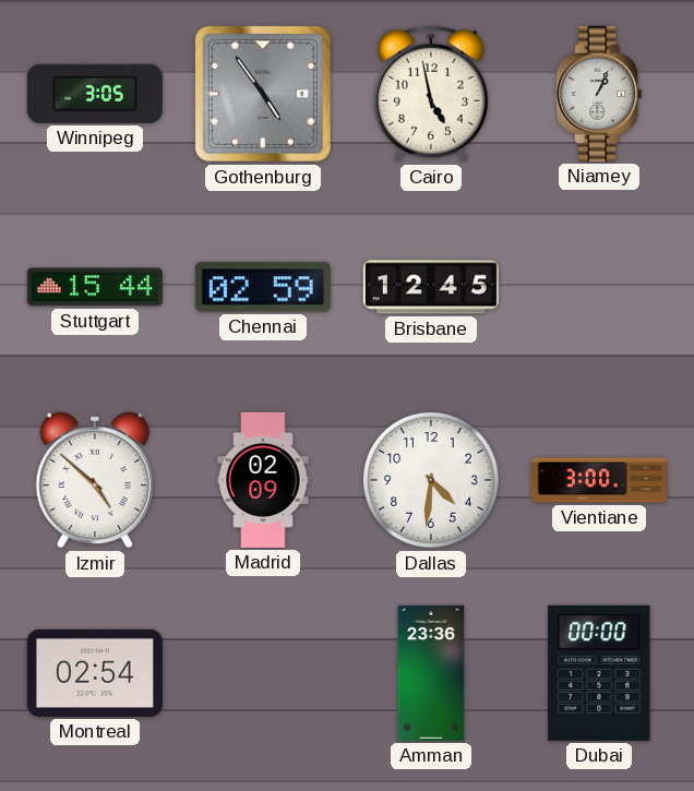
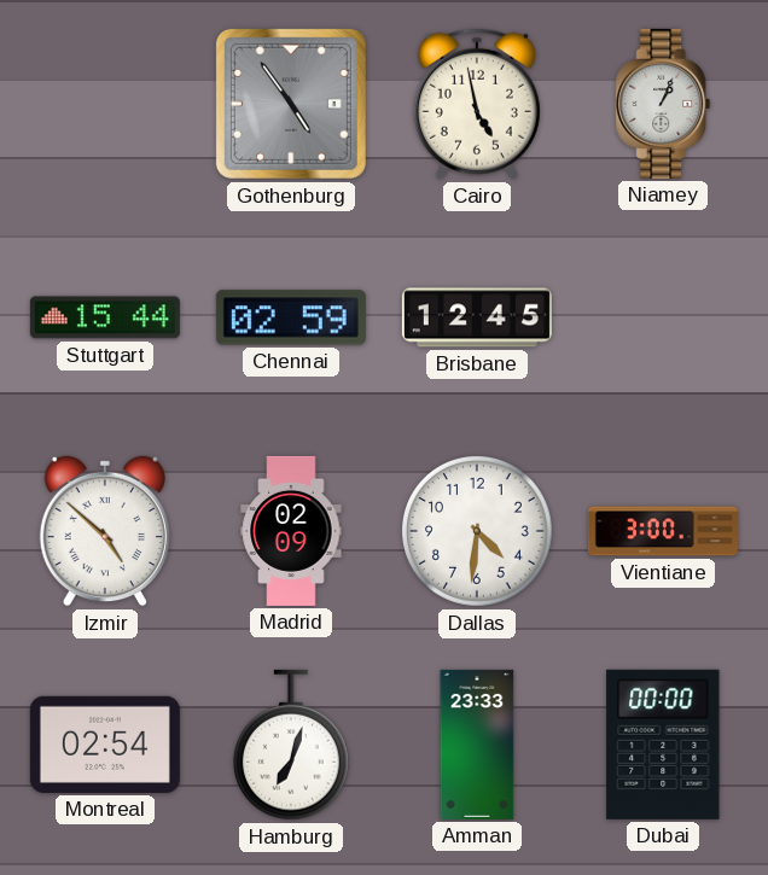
Winnipeg: 3:05 -> none (95, 94)
Hamburg: none -> 7:03 (291, 745)
Amman: 23:36 -> 23:33 (477, 745)
